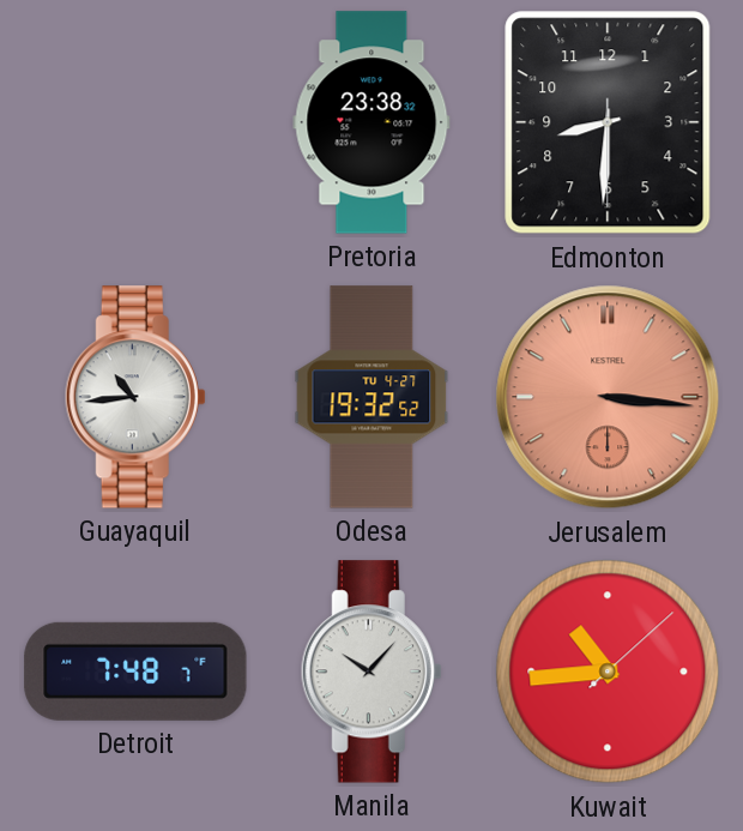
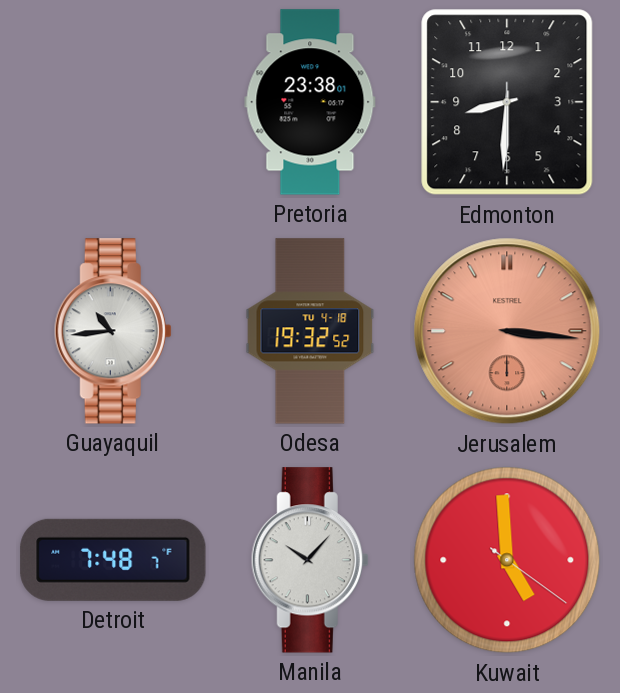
Pretoria: 23:38:32 -> 23:38:01 (310, 102)
Odesa date: TU 4-27 -> TU 4-18 (310, 331)
Kuwait: 10:44 -> 4:59 (507, 560)
